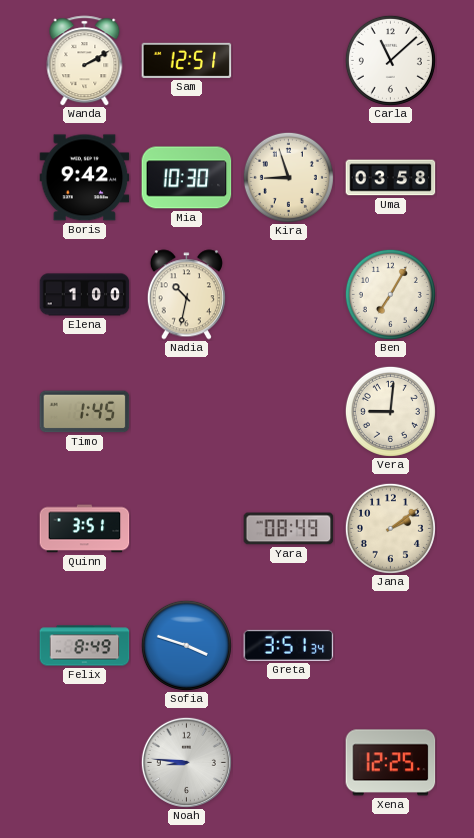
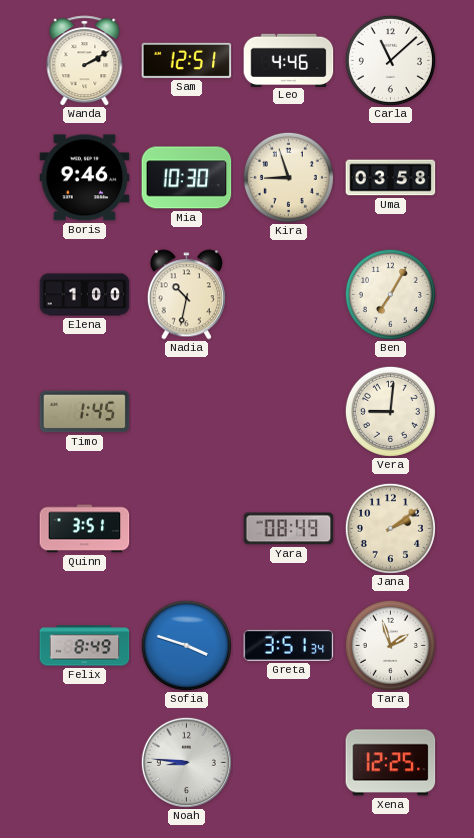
Leo: none -> 4:46 (289, 60)
Boris: 9:42 -> 9:46 (85, 178)
Tara: none -> 1:57 (390, 645)
